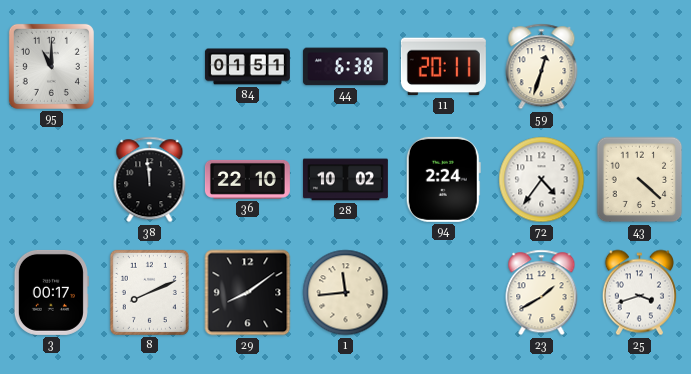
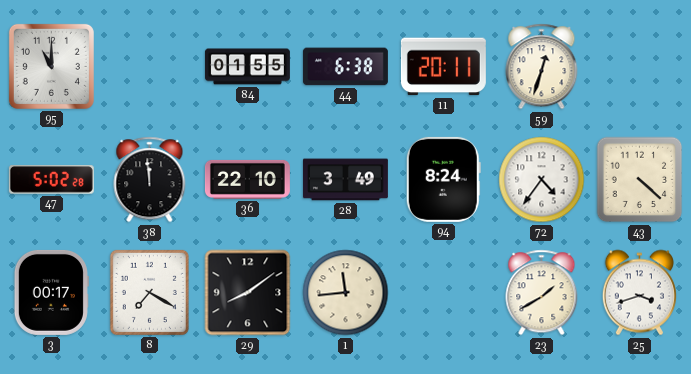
84: 01:51 -> 01:55 (247, 67)
47: none -> 5:02 (51, 180)
28: 10:02 -> 3:49 (345, 180)
94: 2:24 -> 8:24 (443, 179)
8: 8:11 -> 7:20 (149, 292)
